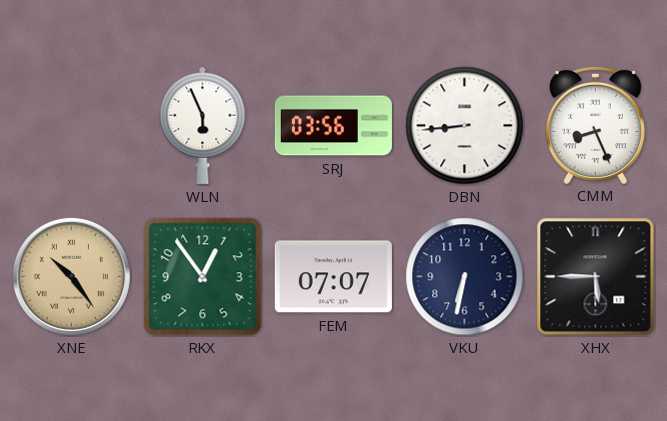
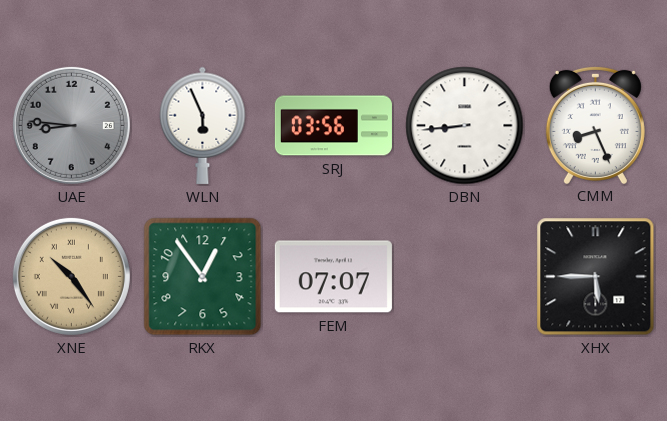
UAE: none -> 8:46 (71, 125)
VKU: 6:32 -> none (465, 277)
